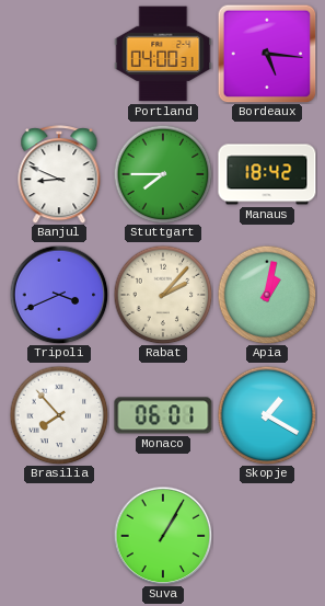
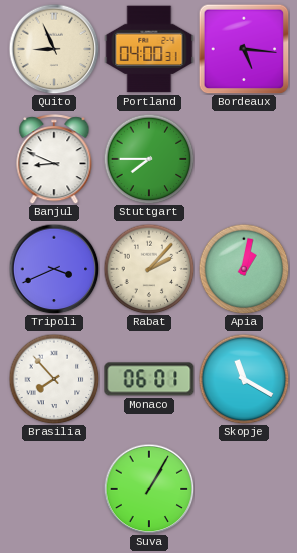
Quito: none -> 8:56 (54, 49)
Manaus: 18:42 -> none (267, 174)
Skopje: 1:20 -> 11:20 (244, 379)
